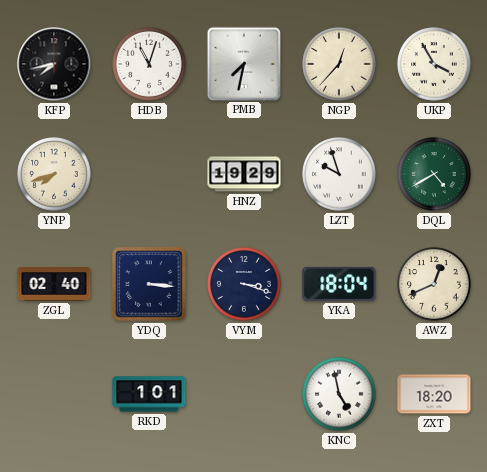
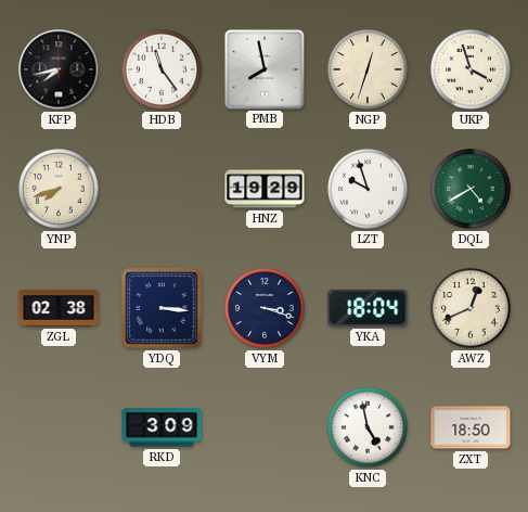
HDB: 11:03 -> 11:24 (162, 69)
PMB: 7:32 -> 7:58 (263, 68)
NGP: 12:37 -> 12:33 (368, 69)
UKP: 3:55 -> 3:57 (471, 69)
ZGL: 02:40 -> 02:38 (59, 308)
RKD: 1:01 -> 3:09 (162, 427)
ZXT: 18:20 -> 18:50 (471, 427)
